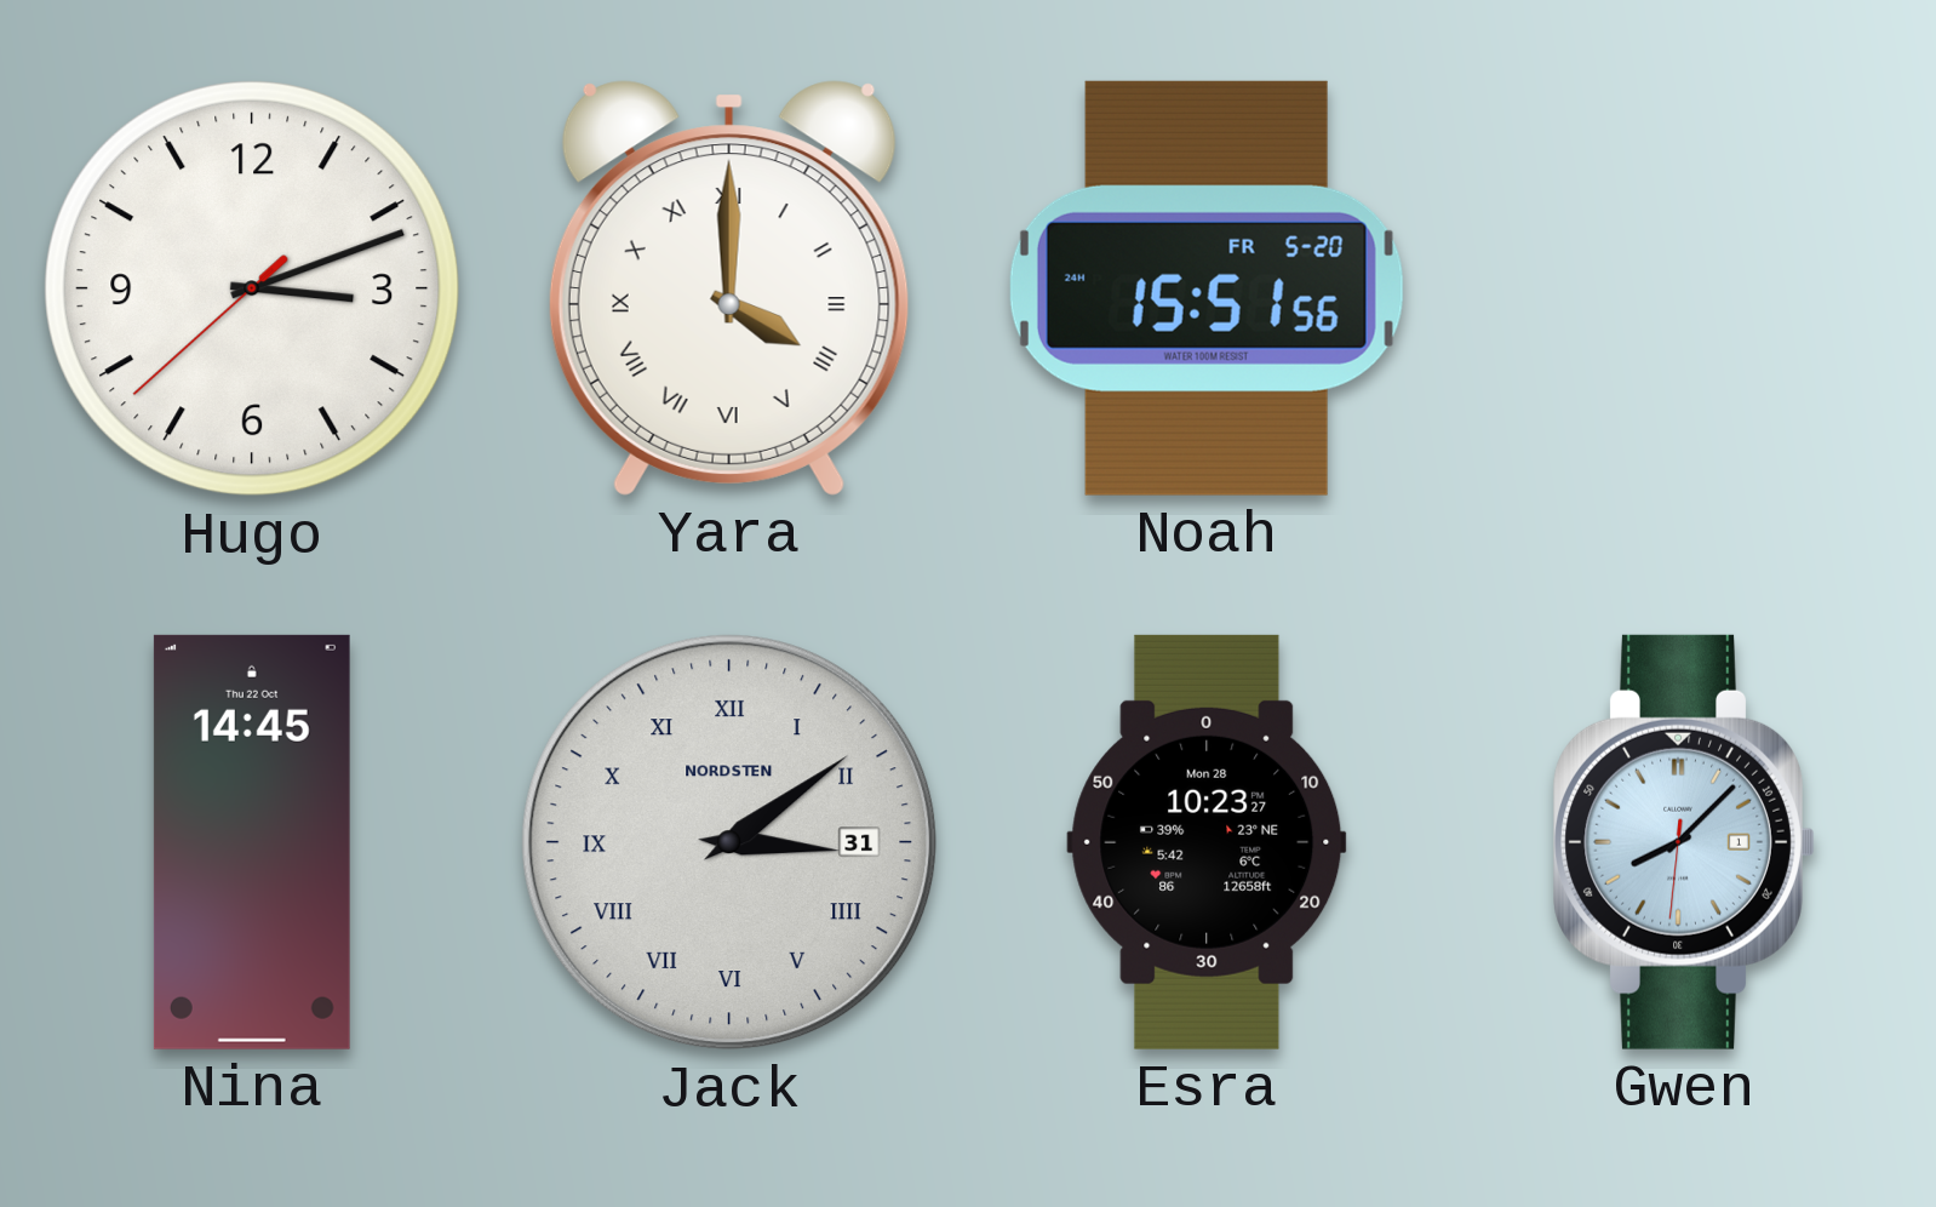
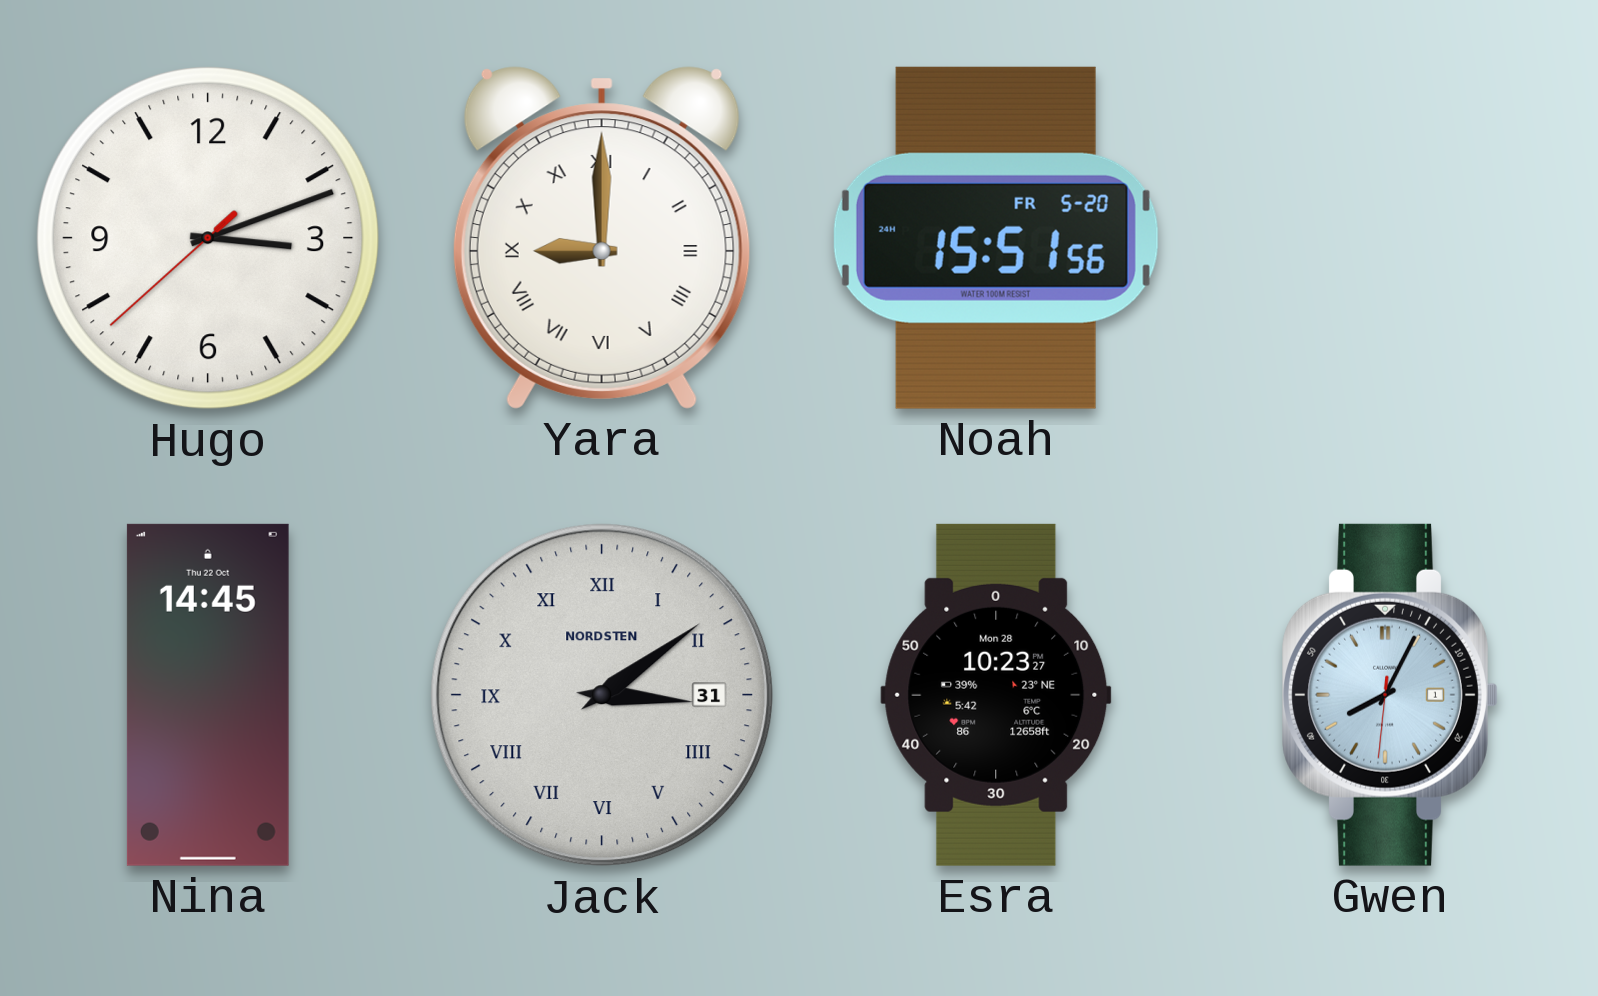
Yara: 4:00 -> 9:00 (602, 238)
Gwen: 8:07 -> 8:04 (1390, 695)
